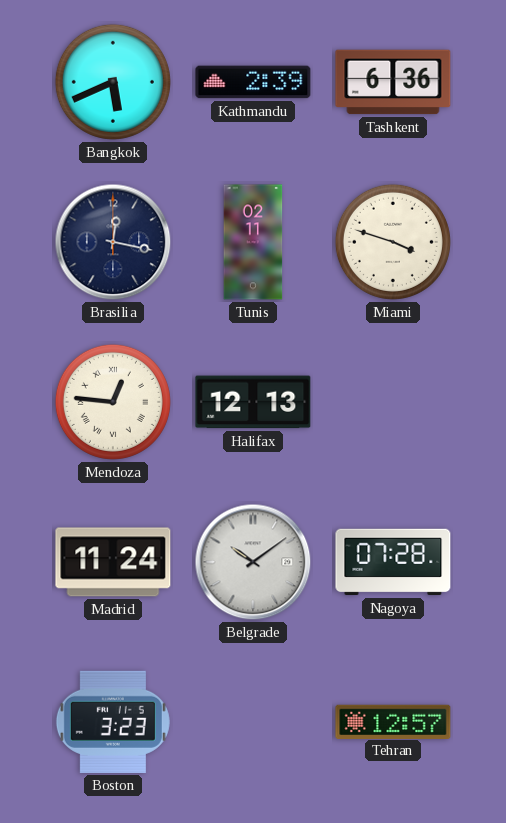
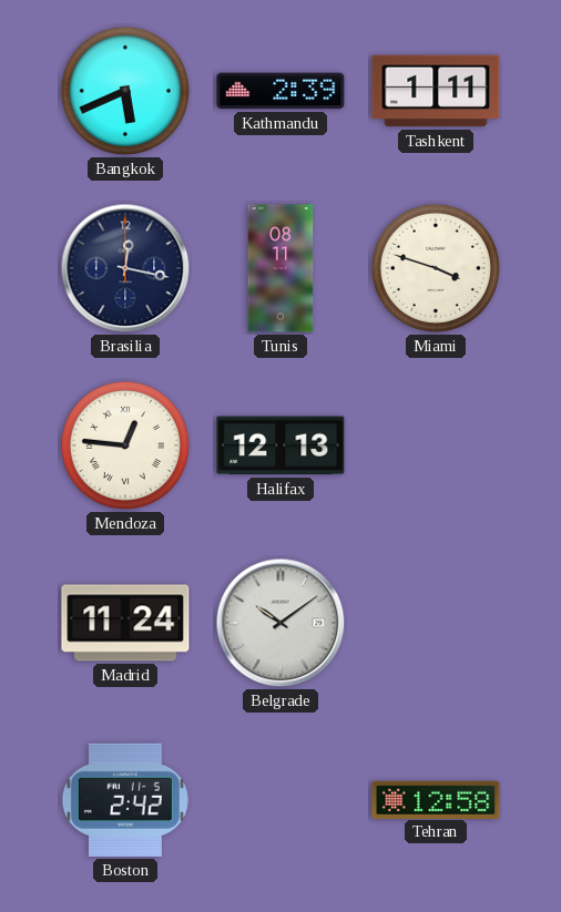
Tashkent: 6:36 -> 1:11 (436, 91)
Tunis: 02:11 -> 08:11 (280, 268)
Nagoya: 07:28 -> none (393, 562)
Boston: 3:23 -> 2:42 (125, 800)
Tehran: 12:57 -> 12:58 (436, 799)
